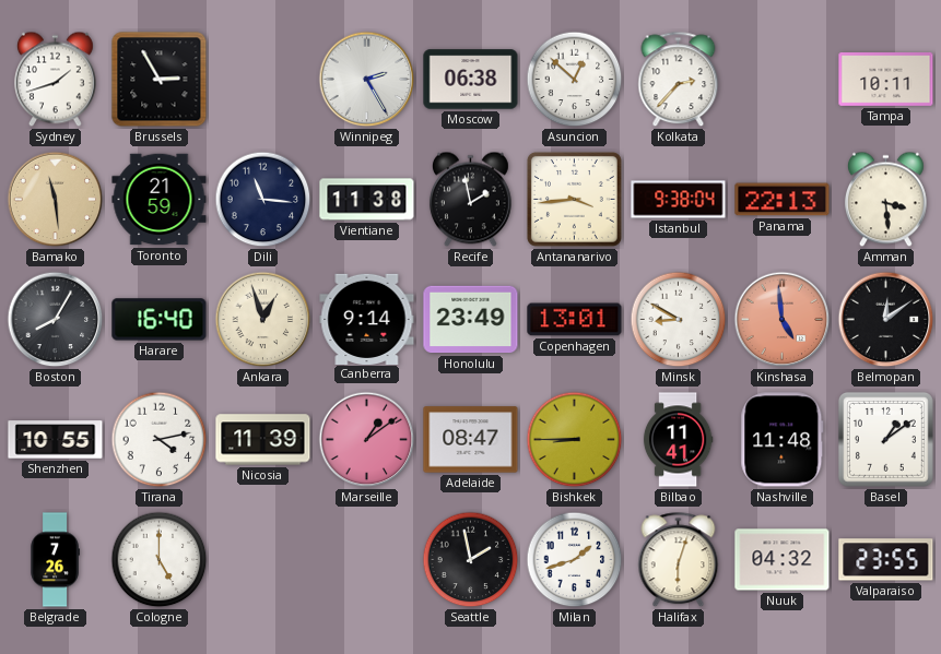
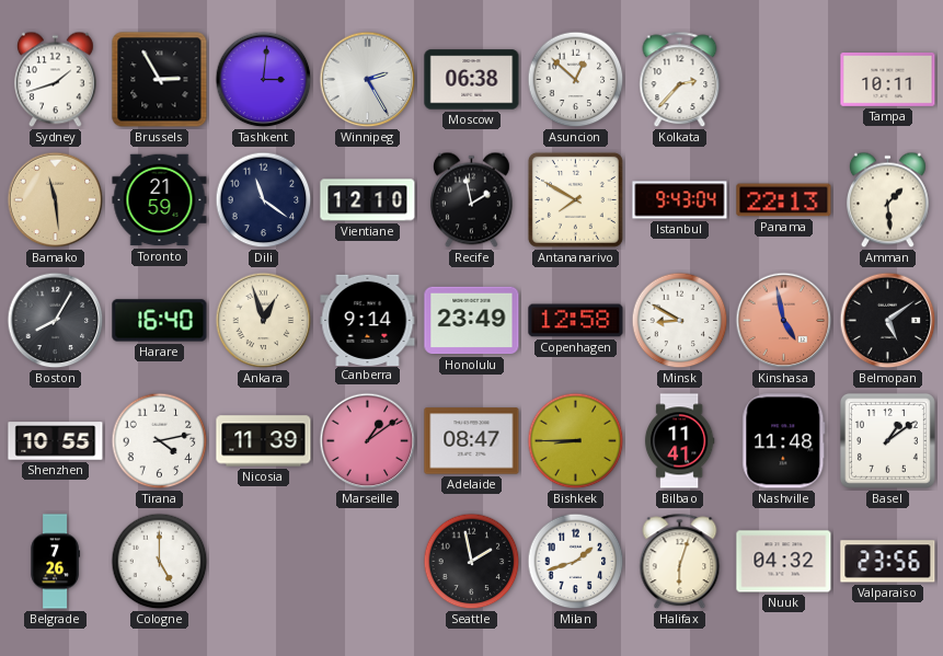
Tashkent: none -> 3:01 (264, 80)
Dili: 11:16 -> 11:21 (264, 200)
Vientiane: 11:38 -> 12:10 (368, 200)
Antananarivo: 3:44 -> 7:50 (575, 199)
Istanbul: 9:38 -> 9:43 (680, 200)
Amman: 3:29 -> 1:29 (887, 200)
Copenhagen: 13:01 -> 12:58 (576, 321)
Kinshasa: 4:59 -> 4:58 (784, 321)
Belmopan: 12:09 -> 5:09 (888, 321)
Valparaiso: 23:55 -> 23:56 (888, 562)
